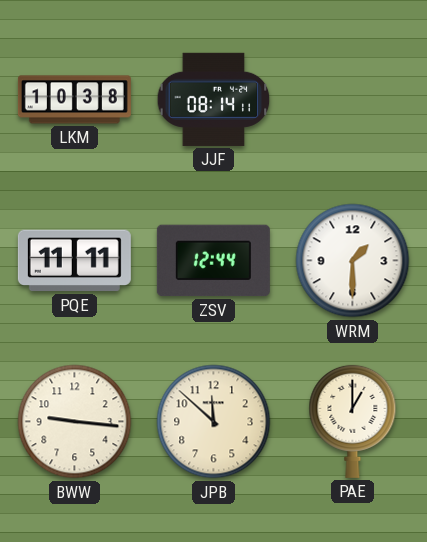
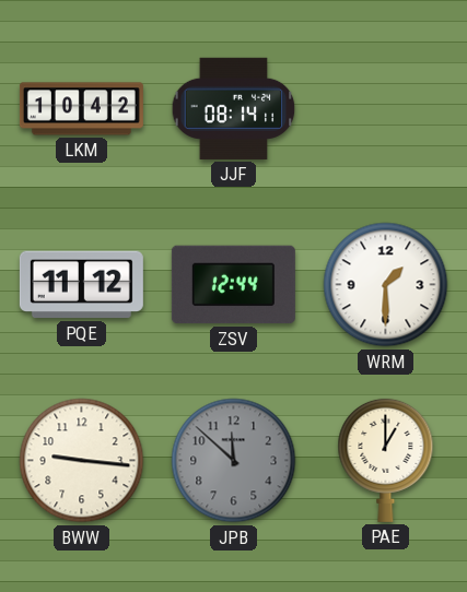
LKM: 10:38 -> 10:42 (81, 109)
PQE: 11:11 -> 11:12 (81, 285)
JPB dial: cream -> grey (234, 461)
